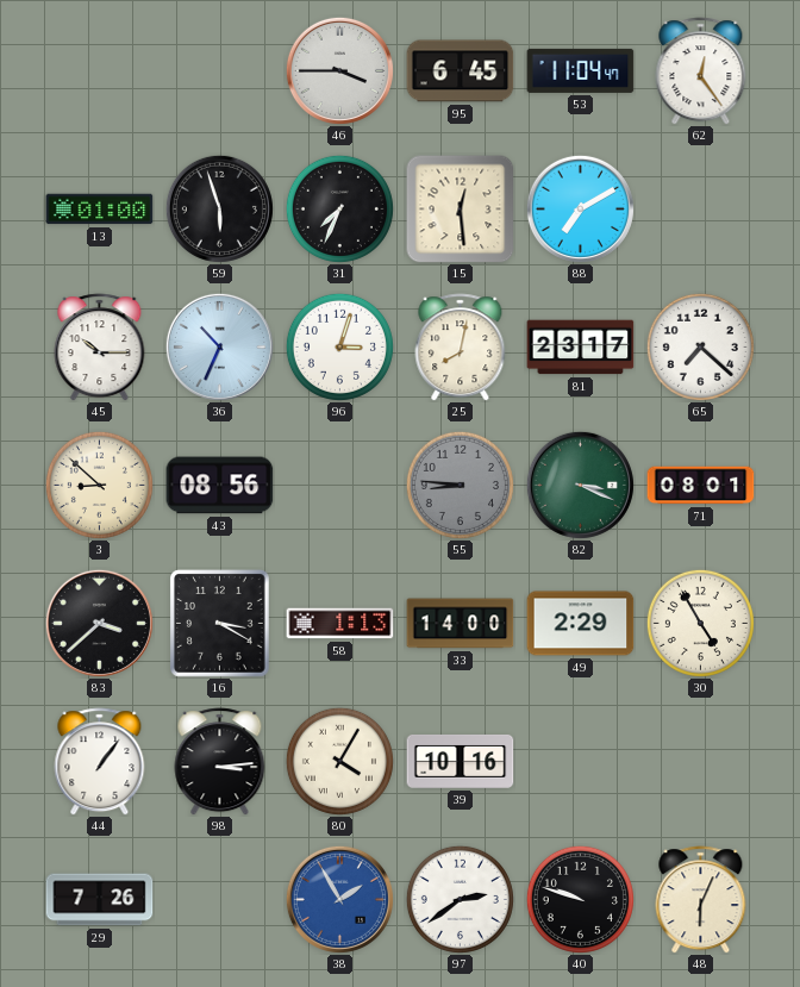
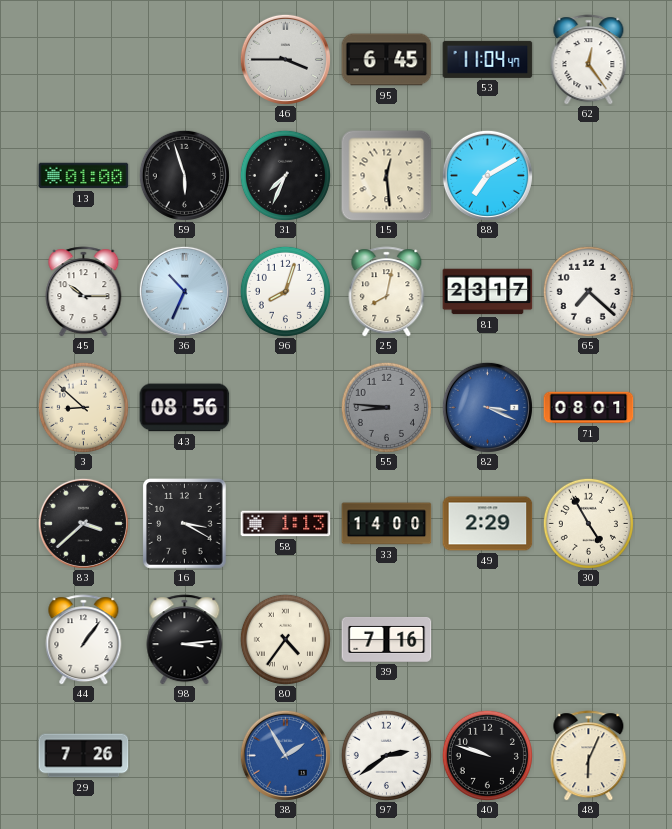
96: 3:03 -> 8:03 (285, 291)
82 dial: green -> blue (487, 407)
80: 4:05 -> 4:36 (285, 639)
39: 10:16 -> 7:16 (387, 639)
